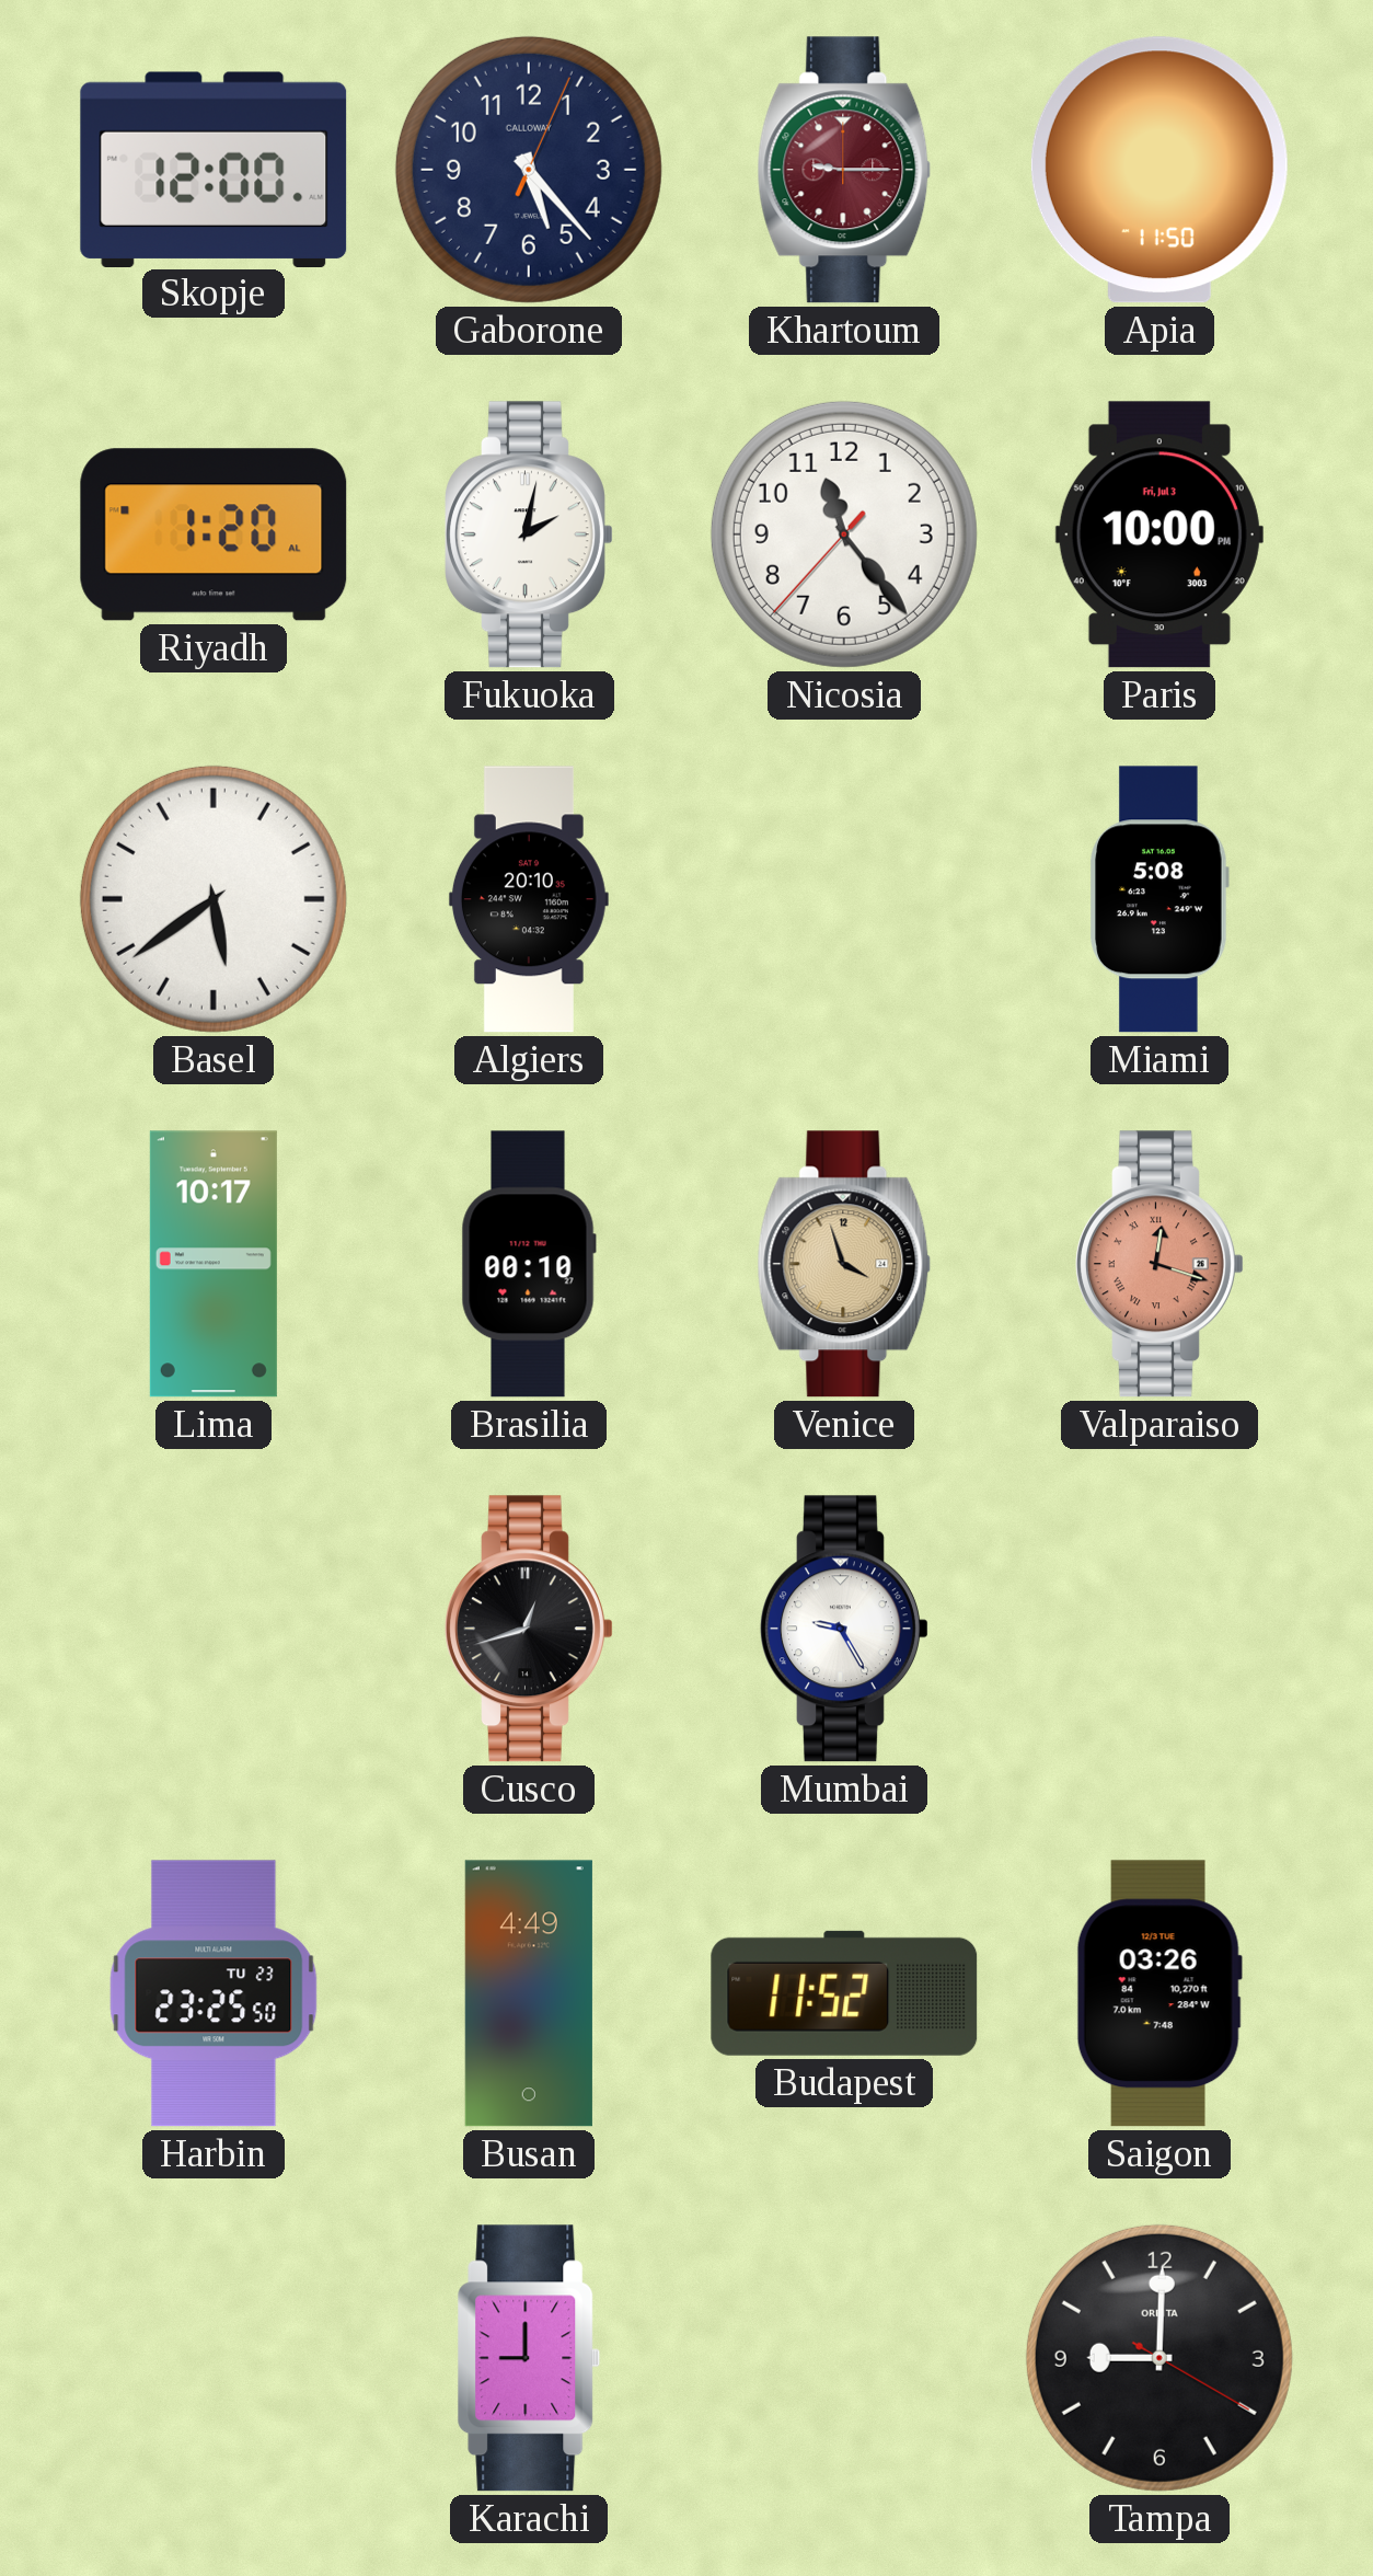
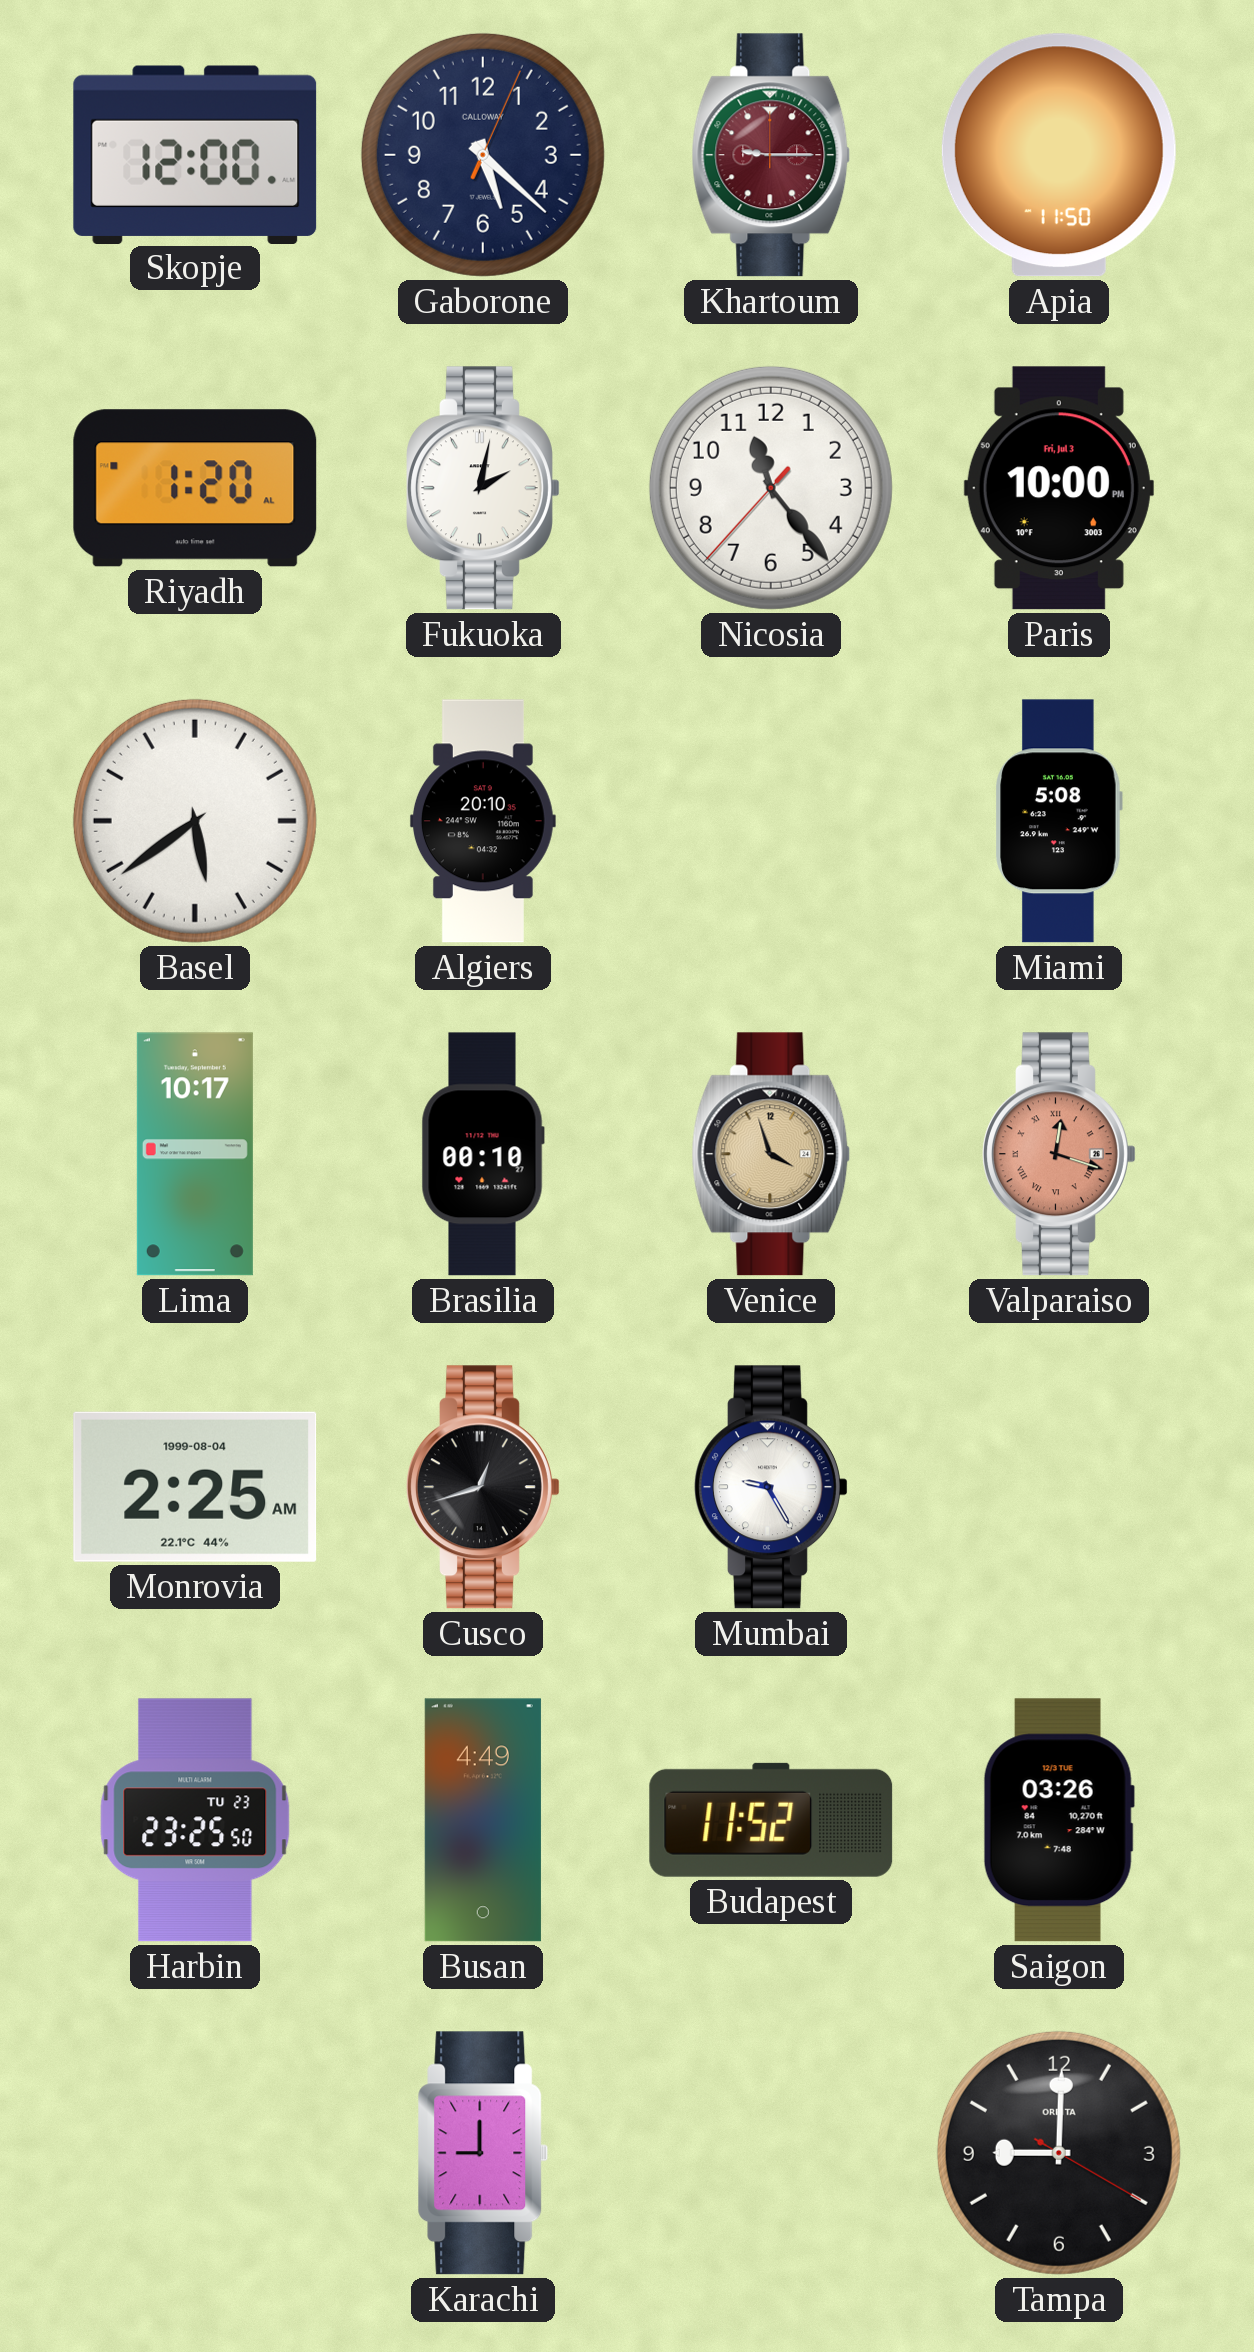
Gaborone: 5:23 -> 5:22 (483, 155)
Monrovia: none -> 2:25 (195, 1487)
